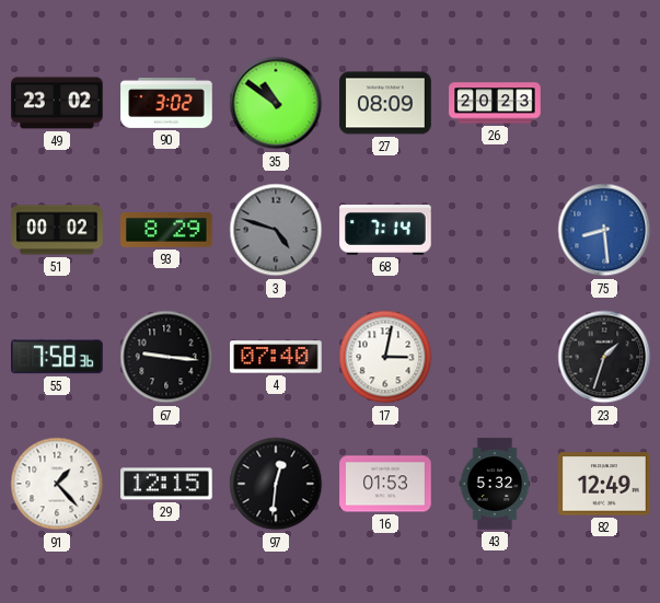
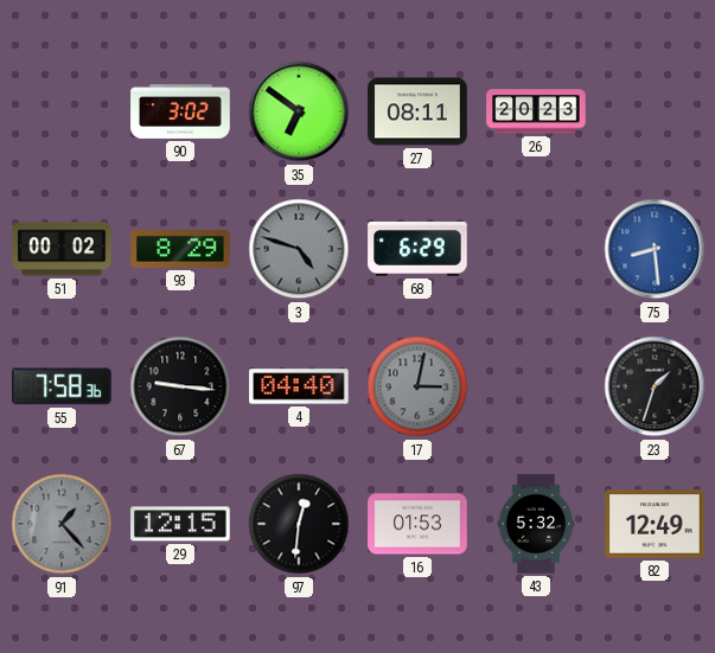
49: 23:02 -> none (57, 103)
35: 10:51 -> 6:51 (299, 111)
27: 08:09 -> 08:11 (417, 111)
68: 7:14 -> 6:29 (417, 249)
4: 07:40 -> 04:40 (299, 386)
17 dial: white -> grey (417, 386)
91 dial: white -> grey (62, 524)
